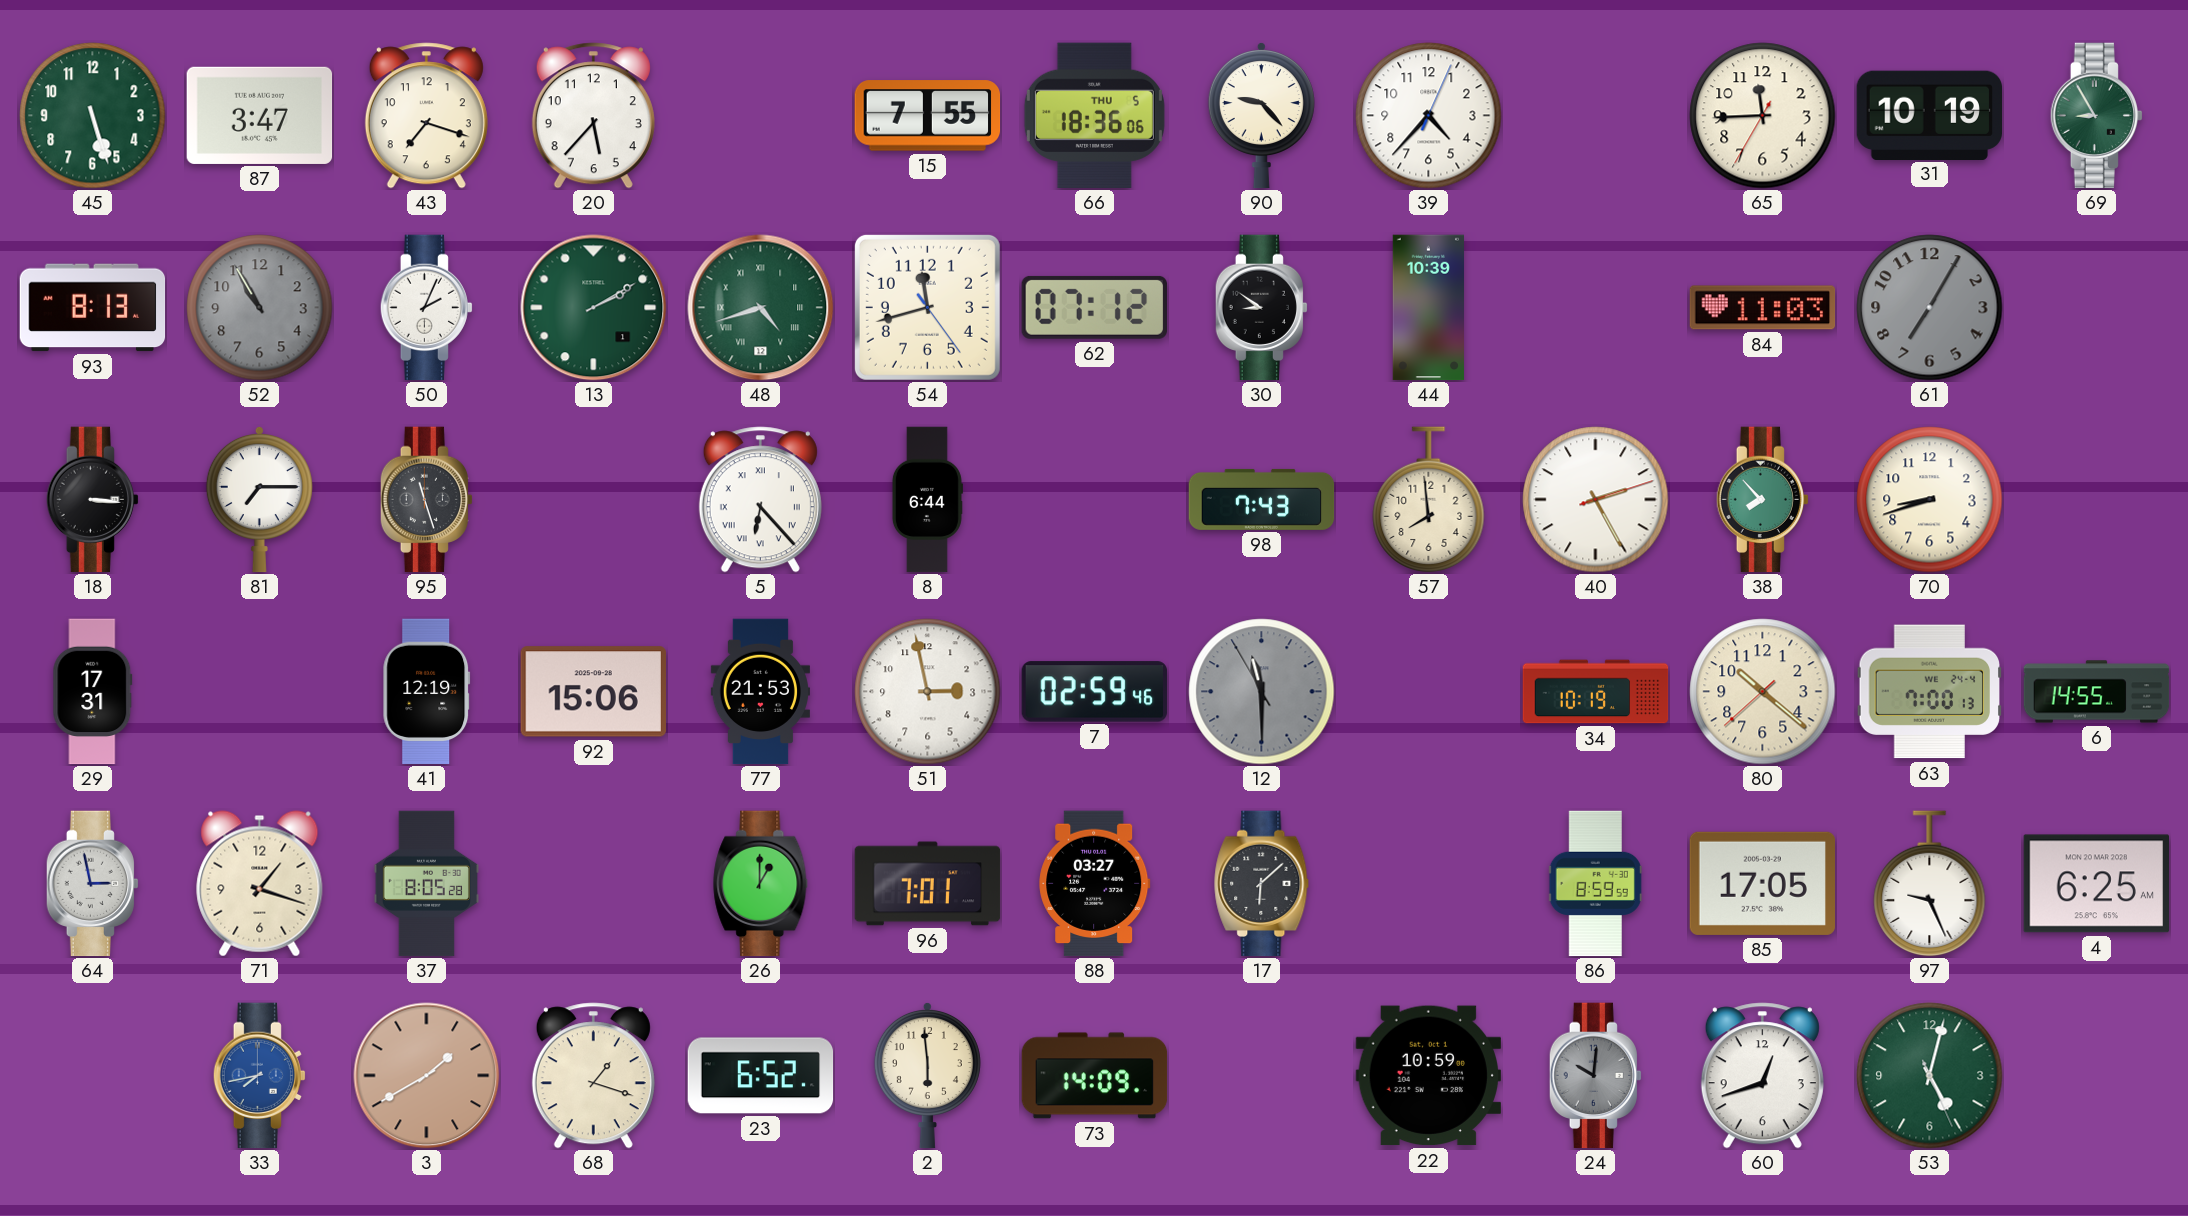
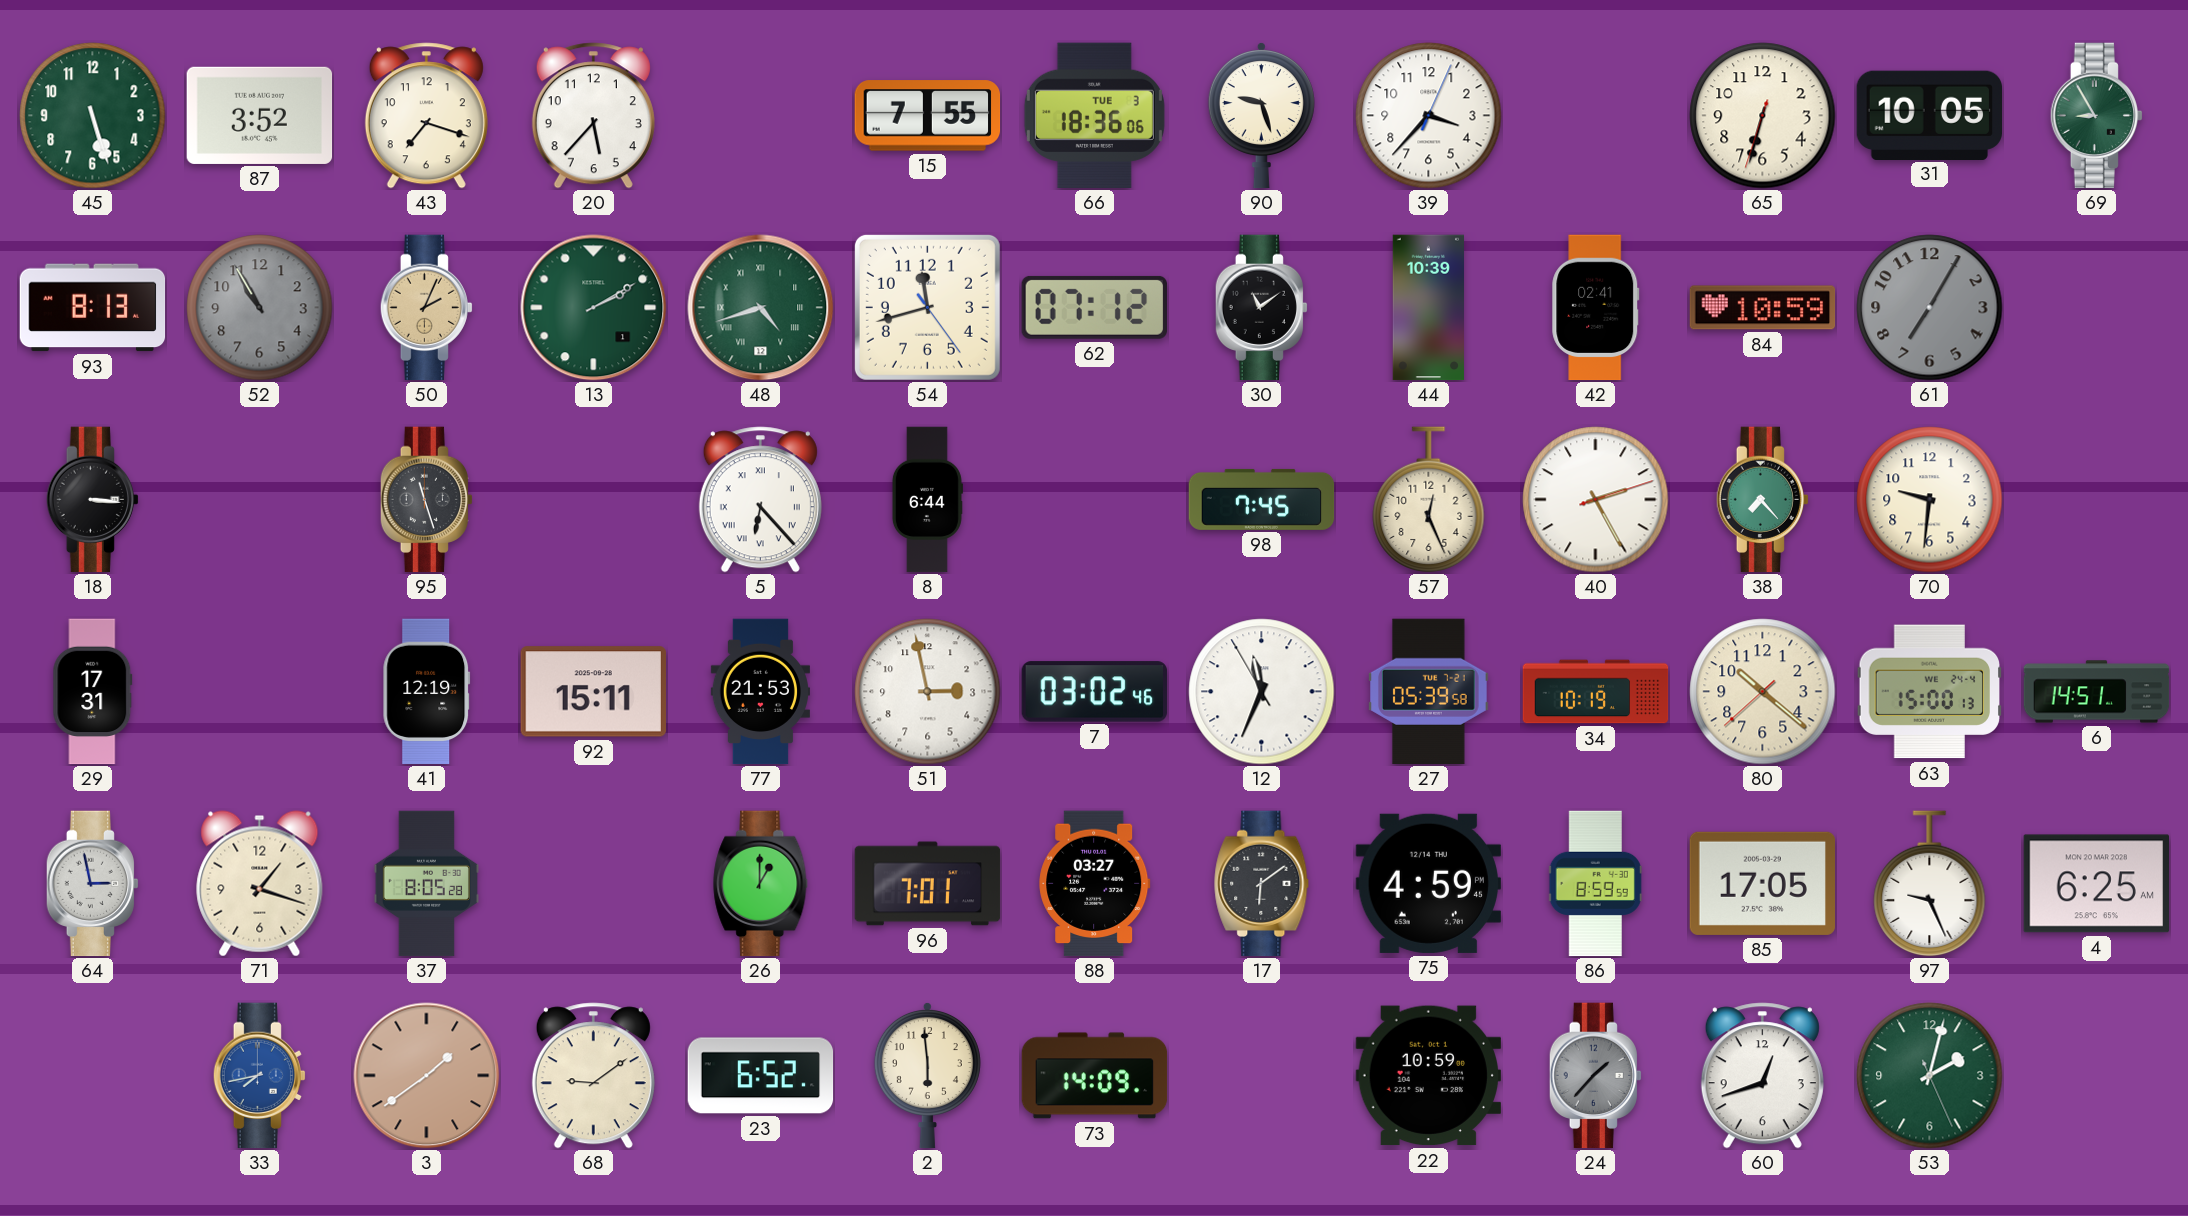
87: 3:47 -> 3:52 (260, 115)
66 date: THU 5 -> TUE 3 (1094, 116)
90: 9:23 -> 9:27 (1261, 115)
39: 4:37 -> 3:37 (1429, 116)
65: 11:44 -> 6:32 (1763, 116)
31: 10:19 -> 10:05 (1929, 115)
50 dial: white -> champagne (426, 308)
30: 8:51 -> 11:09 (1261, 308)
42: none -> 02:41 (1596, 308)
84: 11:03 -> 10:59 (1763, 308)
81: 7:15 -> none (259, 499)
98: 7:43 -> 7:45 (1262, 499)
57: 7:59 -> 12:26 (1429, 500)
38: 7:53 -> 7:23 (1762, 500)
70: 8:42 -> 9:31 (1930, 500)
92: 15:06 -> 15:11 (593, 692)
7: 02:59 -> 03:02 (1095, 692)
12: 11:29 -> 11:33 (1262, 692)
12 dial: grey -> white (1262, 692)
27: none -> 05:39 (1429, 692)
63: 7:00 -> 15:00 (1929, 692)
6: 14:55 -> 14:51 (2097, 692)
17: 6:08 -> 6:09 (1262, 884)
75: none -> 4:59 (1428, 883)
3: 1:40 -> 1:39 (427, 1076)
68: 1:18 -> 9:09 (593, 1076)
24: 10:01 -> 1:37 (1595, 1076)
53: 5:02 -> 2:02 (1930, 1076)
